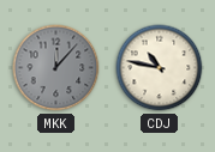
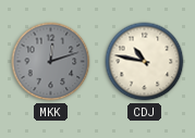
MKK: 12:07 -> 12:12 (51, 62)
